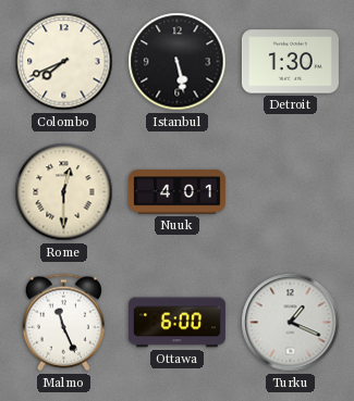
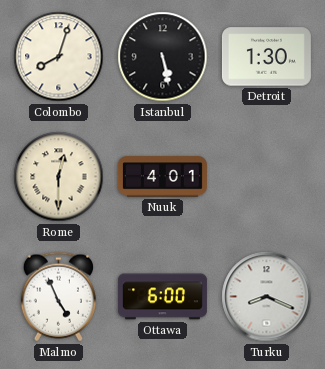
Colombo: 7:41 -> 8:03 (59, 57)
Malmo: 11:26 -> 4:56 (58, 297)
Turku: 1:19 -> 8:19 (267, 297)
